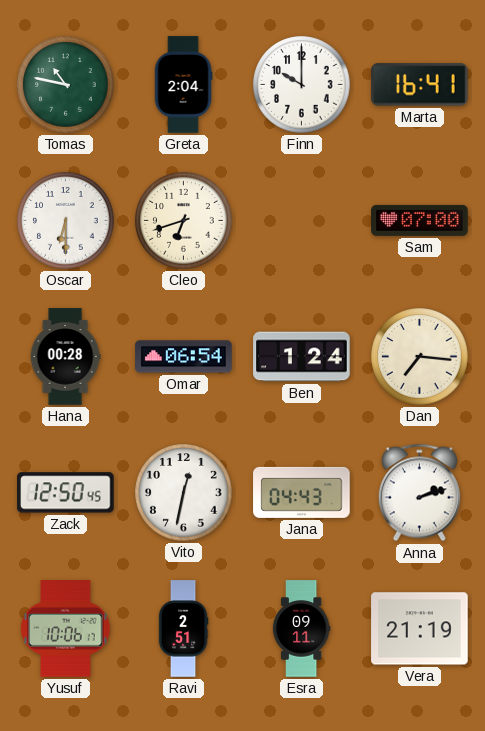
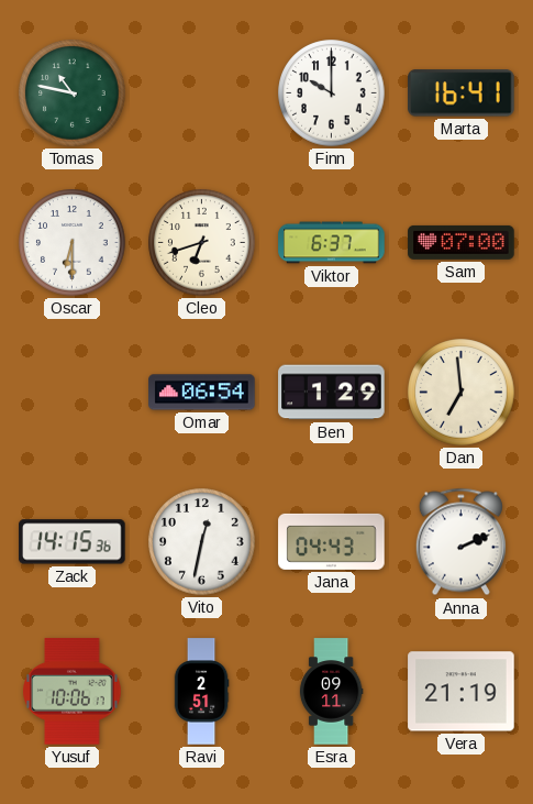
Greta: 2:04 -> none (183, 85)
Viktor: none -> 6:37 (332, 243)
Hana: 00:28 -> none (65, 357)
Ben: 1:24 -> 1:29 (332, 393)
Dan: 7:16 -> 6:59 (462, 393)
Zack: 12:50 -> 14:15 (73, 542)
Anna: 2:12 -> 2:11 (460, 542)
